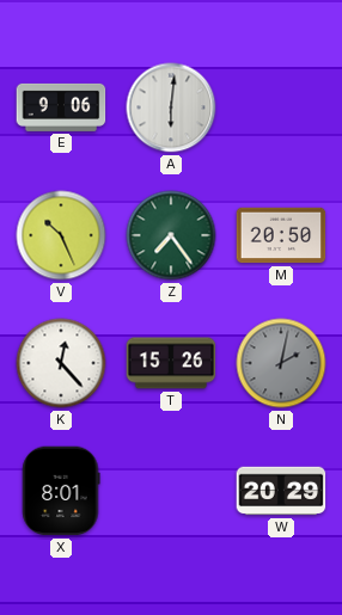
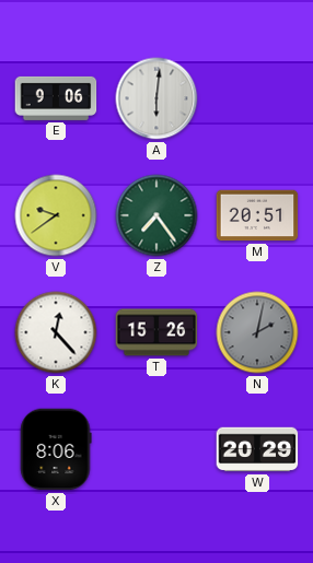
V: 10:26 -> 9:39 (56, 215)
M: 20:50 -> 20:51 (257, 215)
X: 8:01 -> 8:06 (56, 449)
